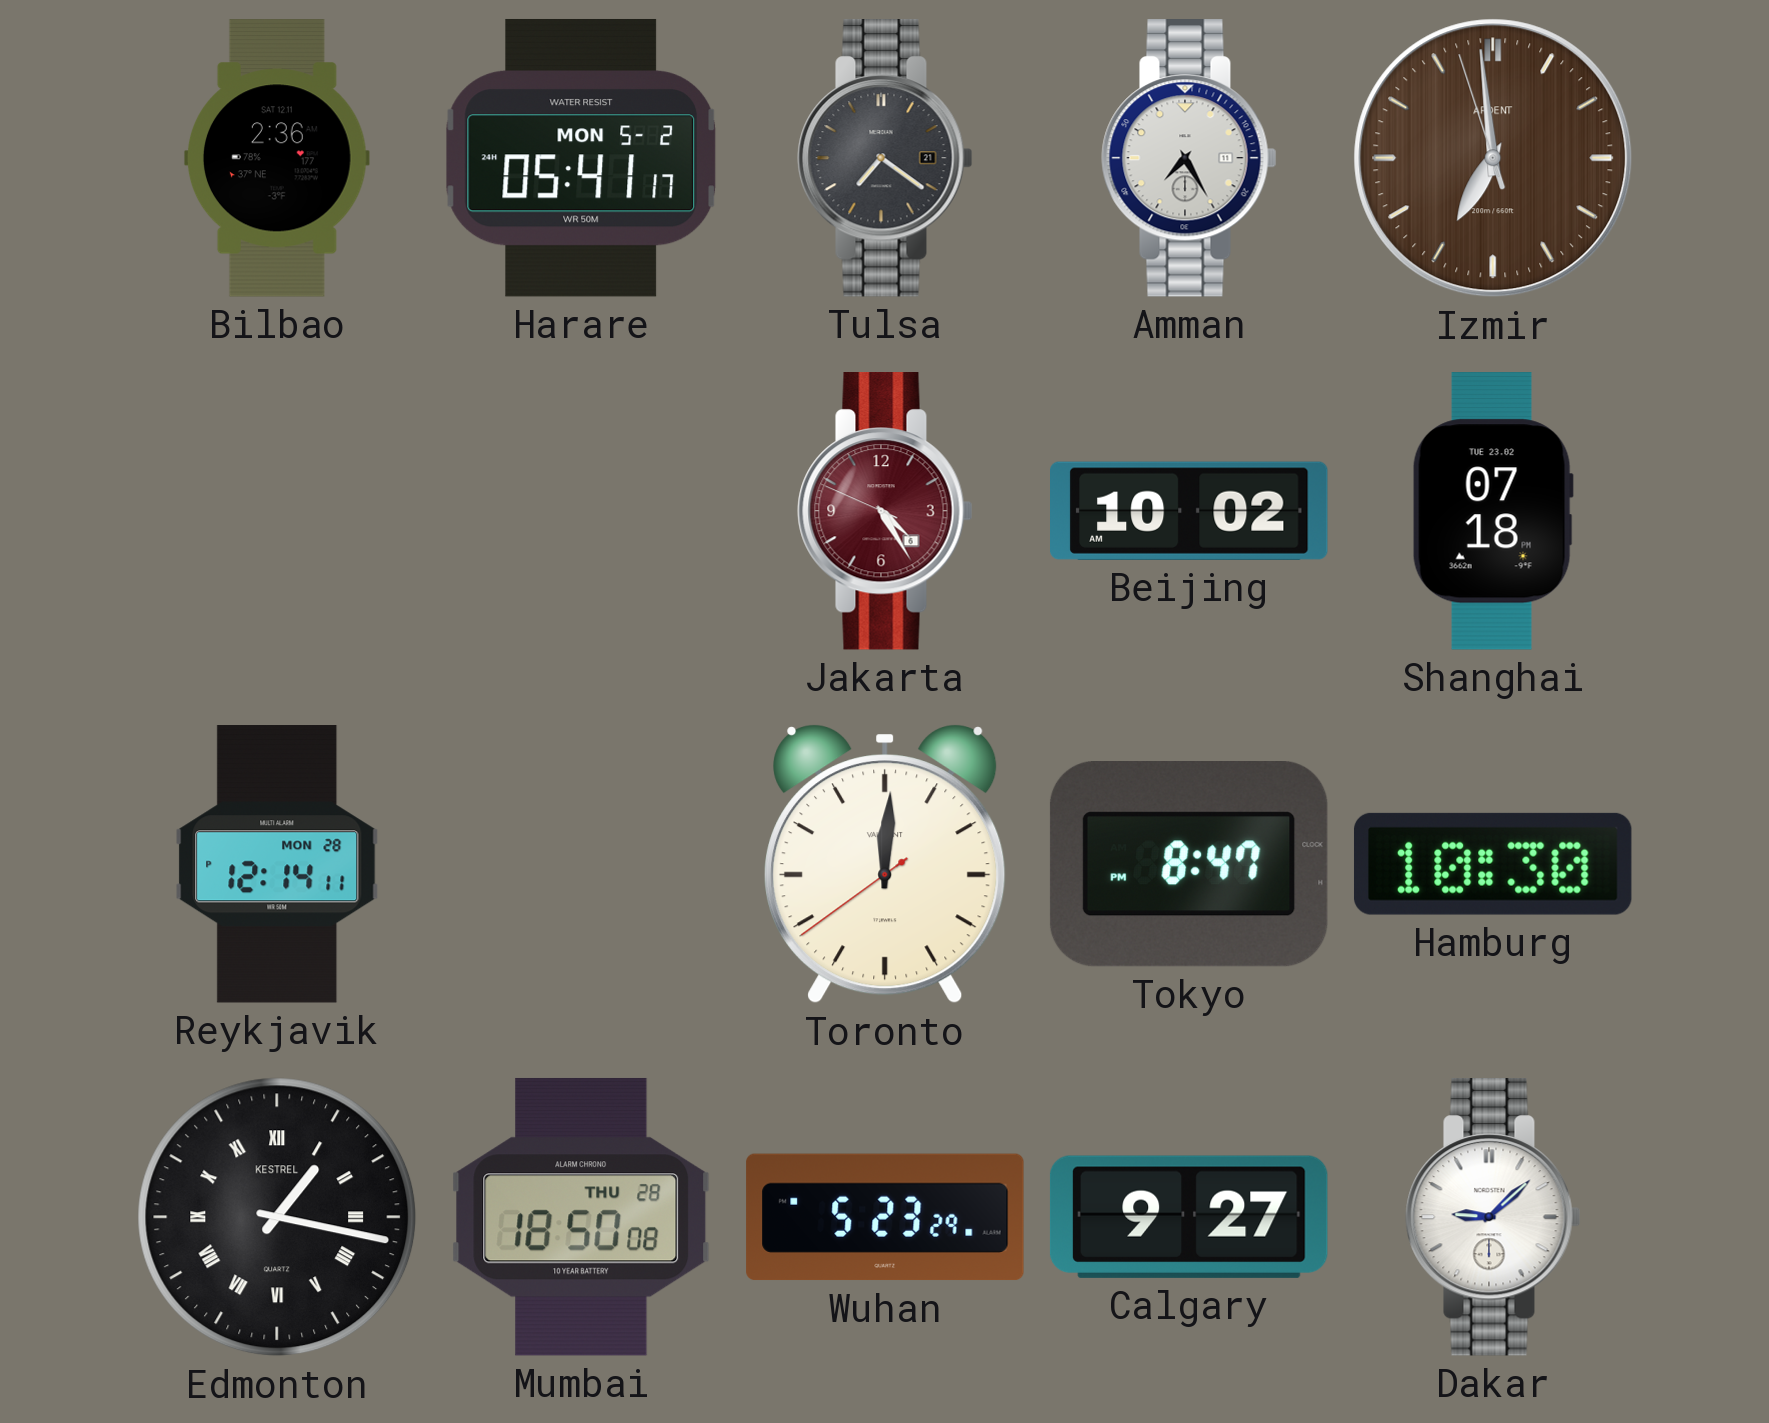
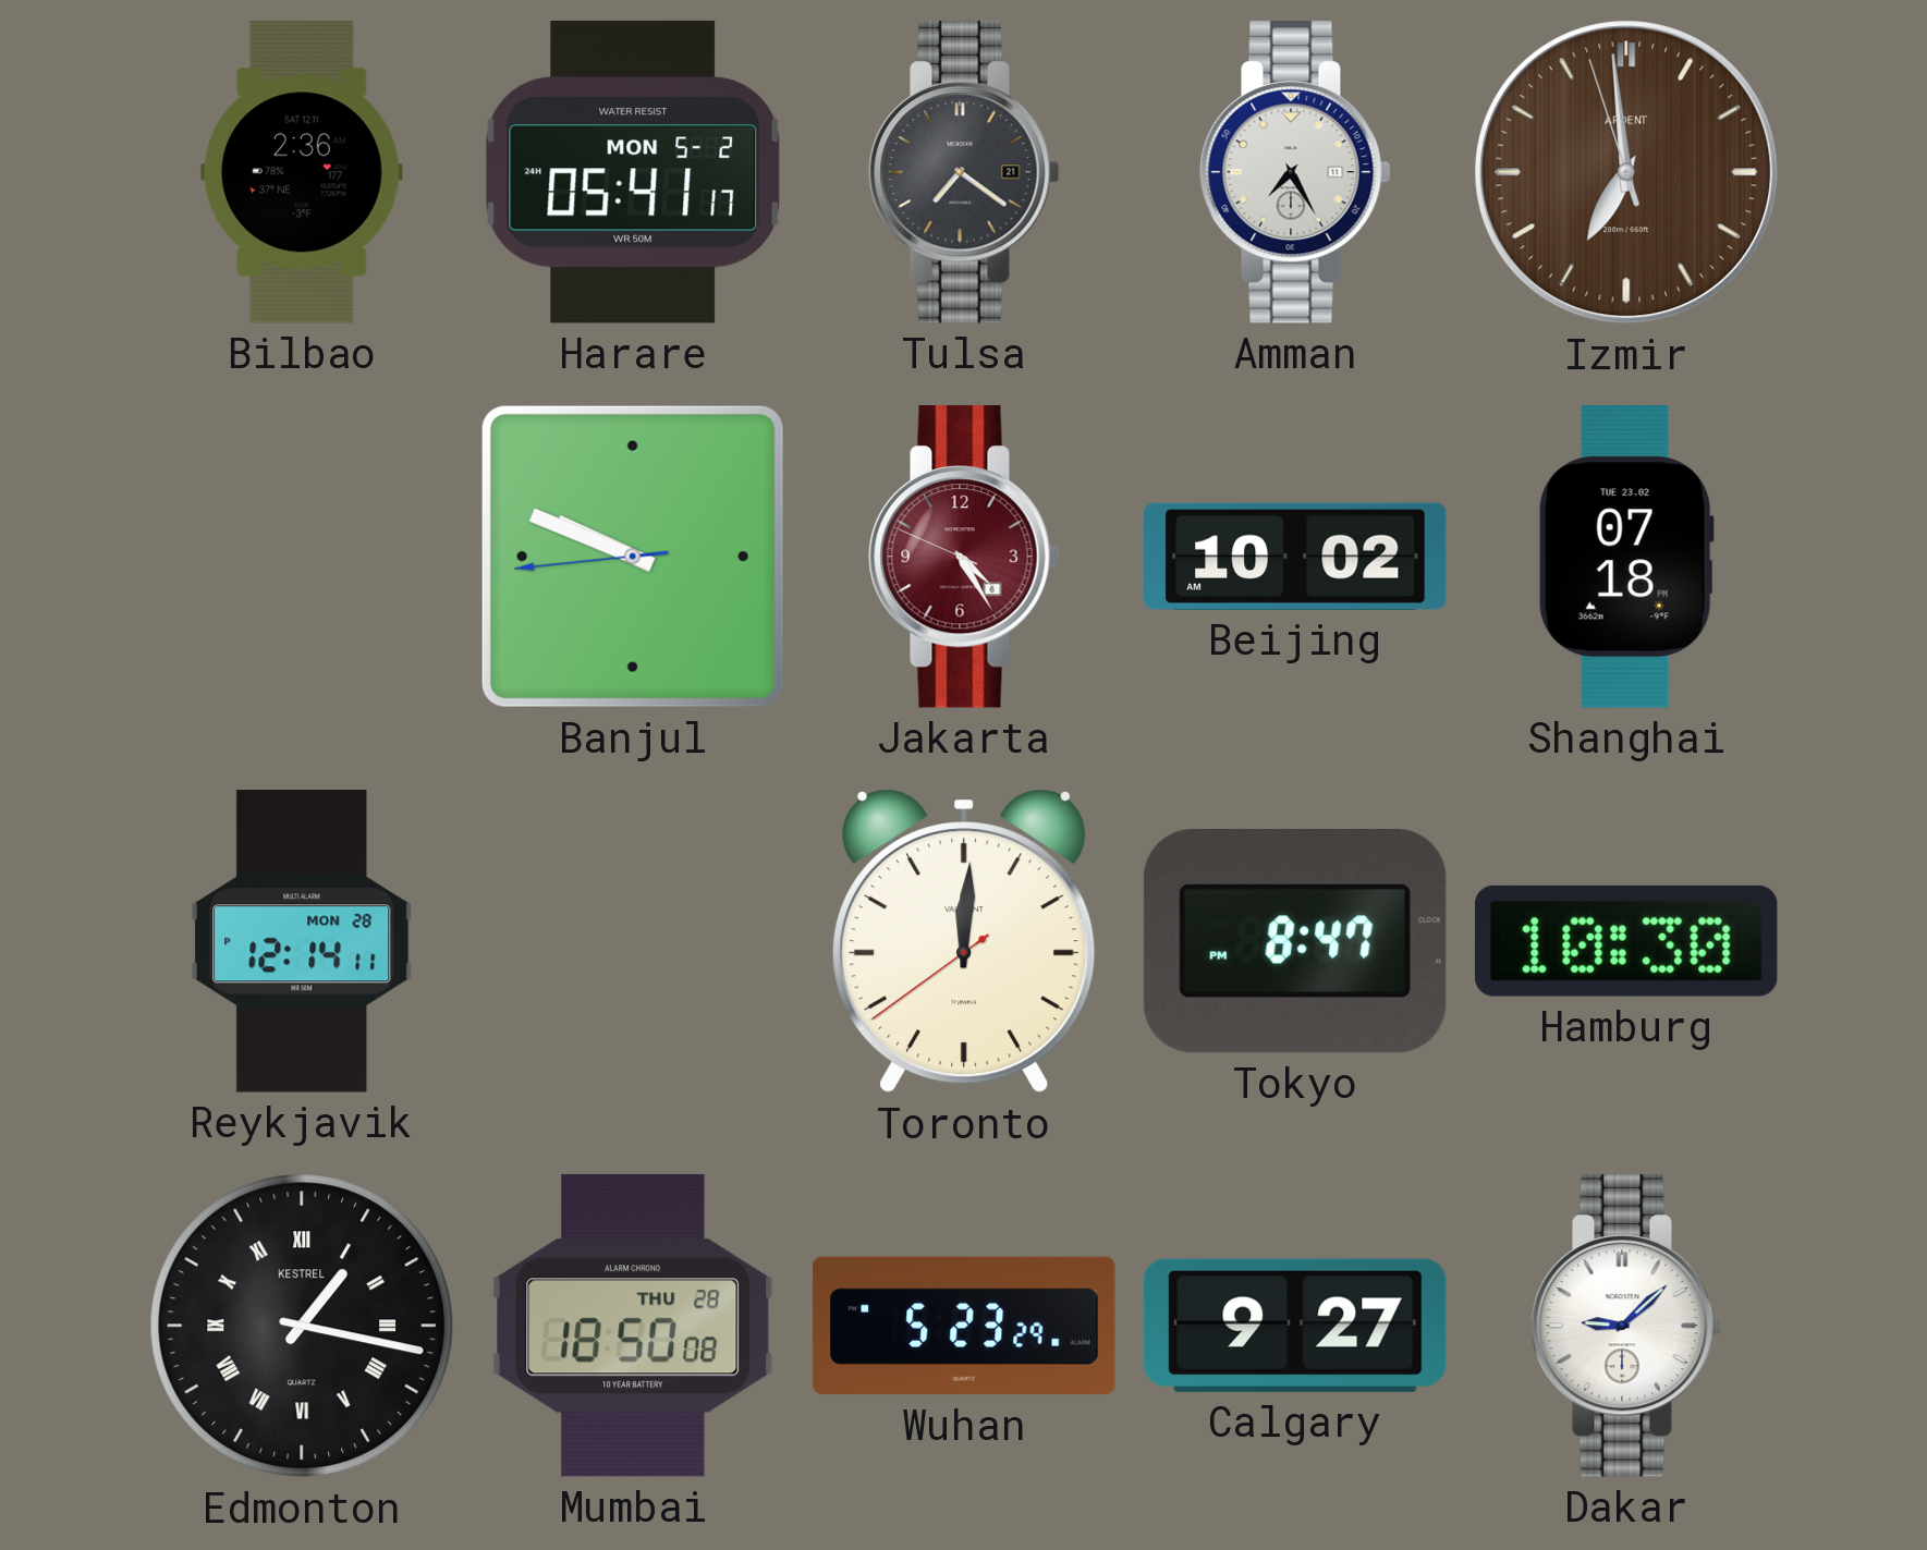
Banjul: none -> 9:48 (633, 557)
